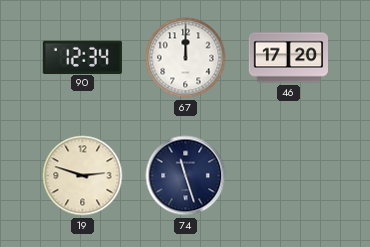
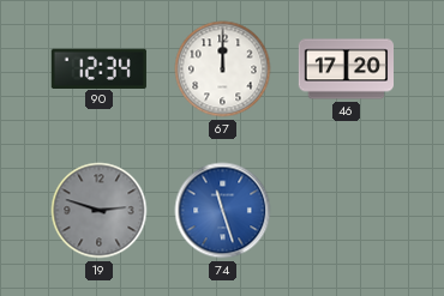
19 dial: cream -> grey (100, 211)
74 dial: navy -> blue (223, 211)
